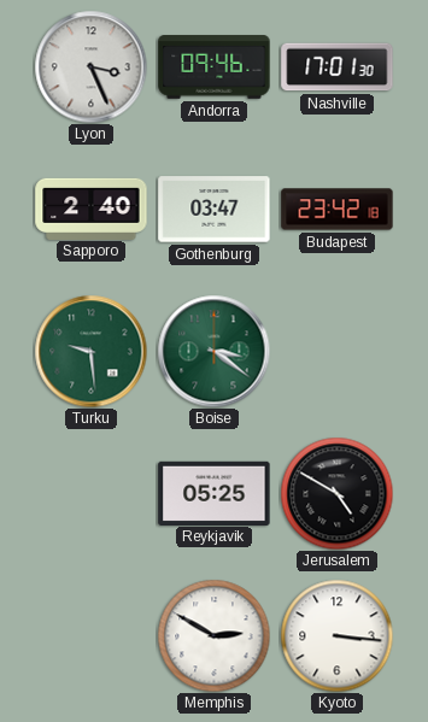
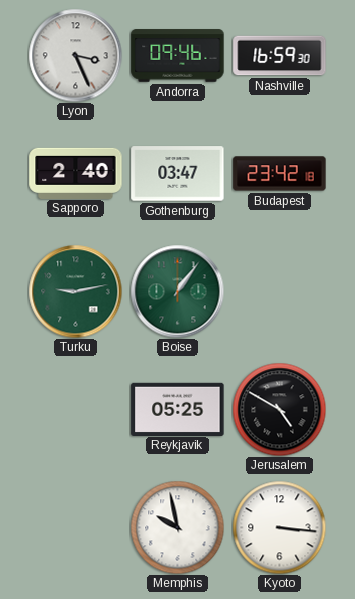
Nashville: 17:01 -> 16:59 (280, 56)
Turku: 9:29 -> 9:13 (75, 291)
Boise: 3:21 -> 1:06 (177, 291)
Memphis: 2:50 -> 9:58 (177, 527)
